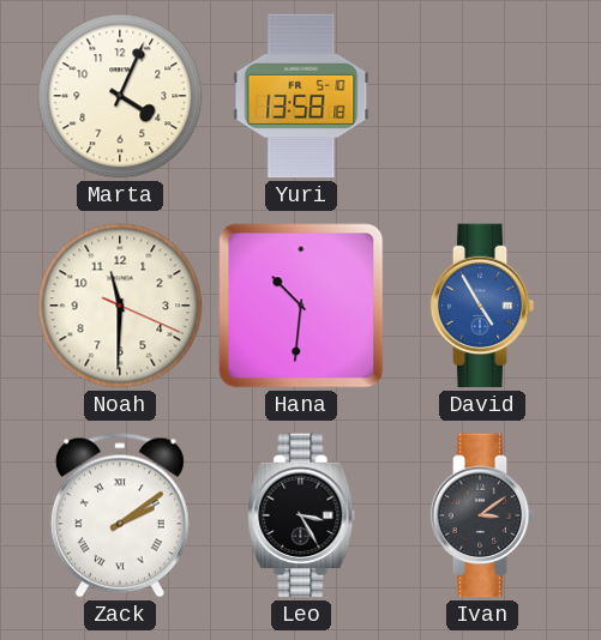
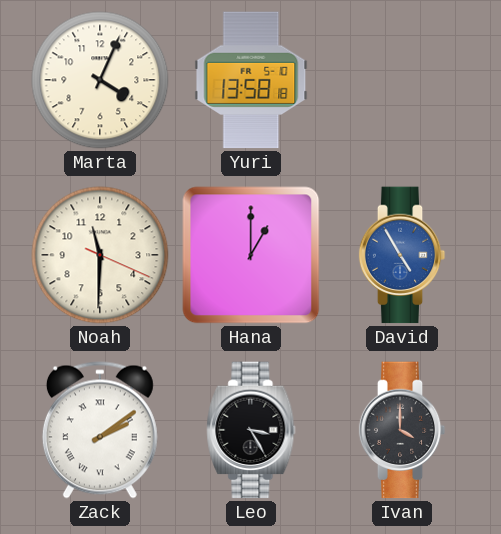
Hana: 10:31 -> 1:00 (251, 255)
Ivan: 3:09 -> 4:00 (402, 430)
